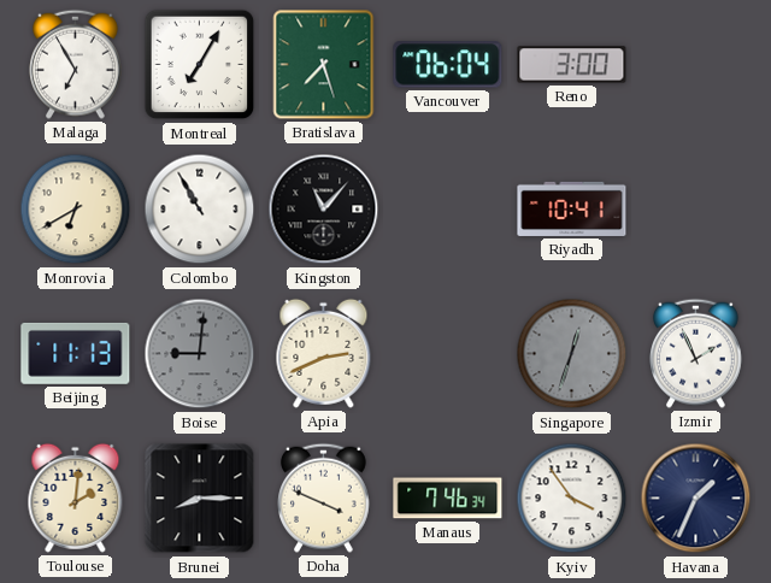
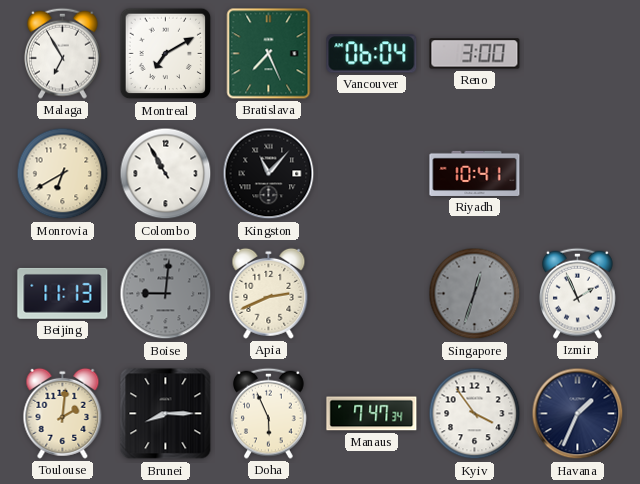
Montreal: 7:05 -> 7:10 (166, 54)
Bratislava: 7:27 -> 7:26 (269, 54)
Doha: 3:49 -> 5:56 (269, 413)
Manaus: 7:46 -> 7:47 (372, 414)
